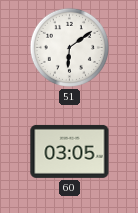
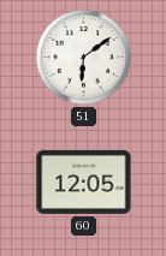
60: 03:05 -> 12:05 (84, 181)
